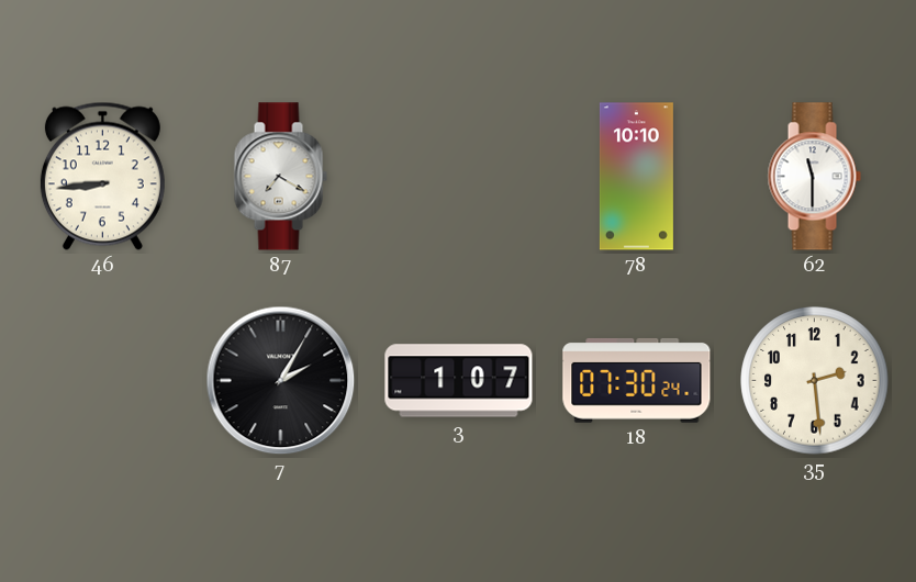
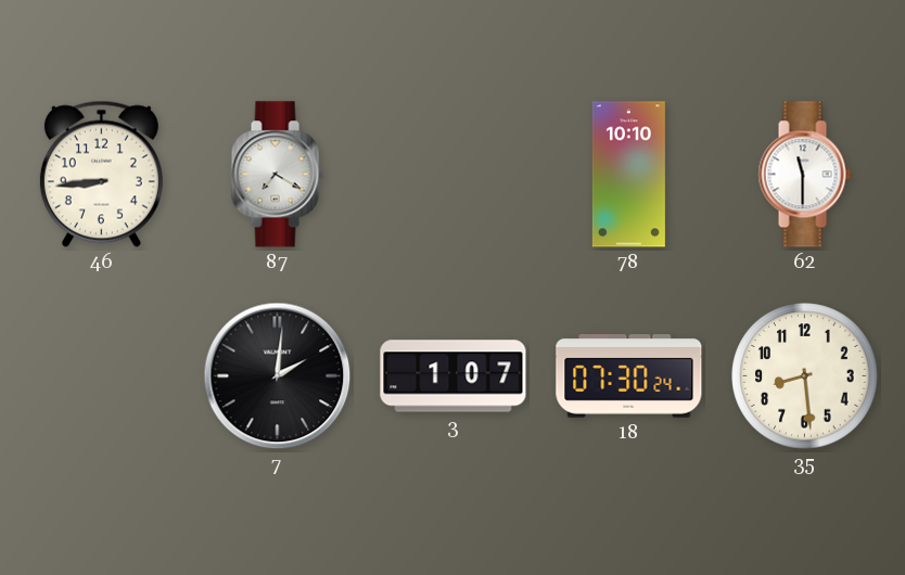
7: 2:05 -> 2:01 (278, 376)
35: 2:29 -> 8:29 (805, 376)
